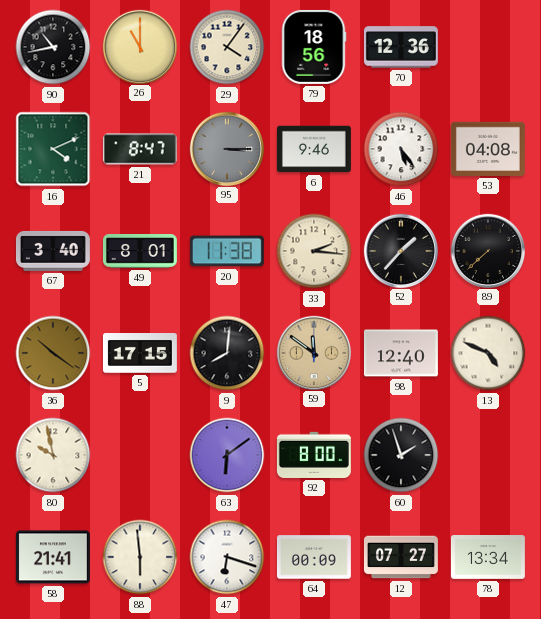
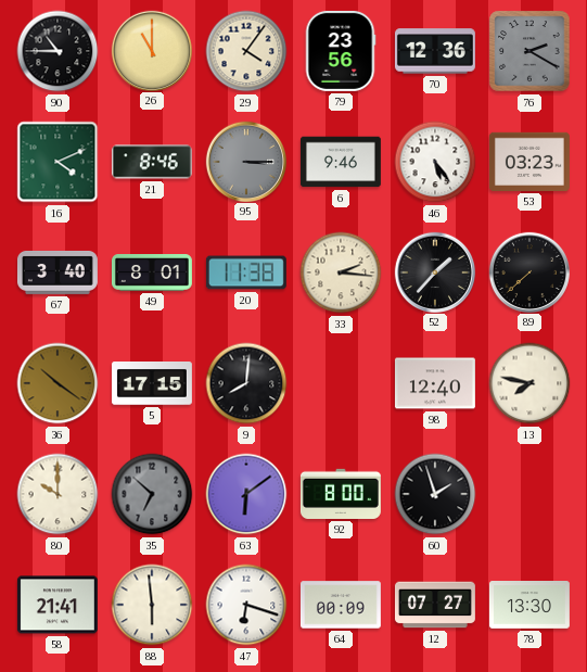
90: 10:43 -> 10:45 (58, 51)
79: 18:56 -> 23:56 (341, 51)
76: none -> 2:20 (529, 51)
21: 8:47 -> 8:46 (152, 162)
53: 04:08 -> 03:23 (529, 162)
59: 11:51 -> none (313, 352)
13: 4:49 -> 7:47 (529, 383)
80: 9:58 -> 10:00 (58, 494)
35: none -> 6:52 (152, 494)
78: 13:34 -> 13:30 (529, 606)
